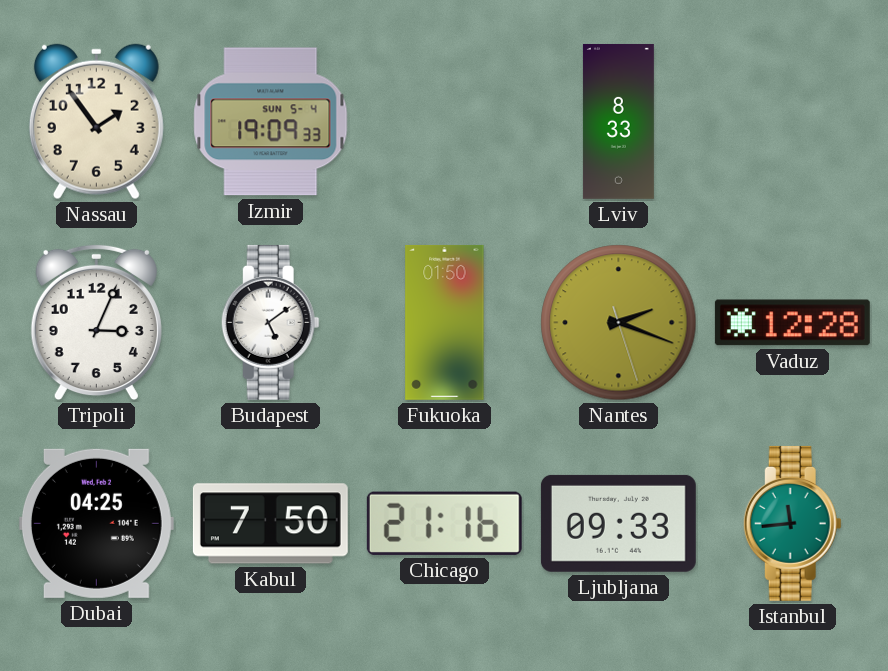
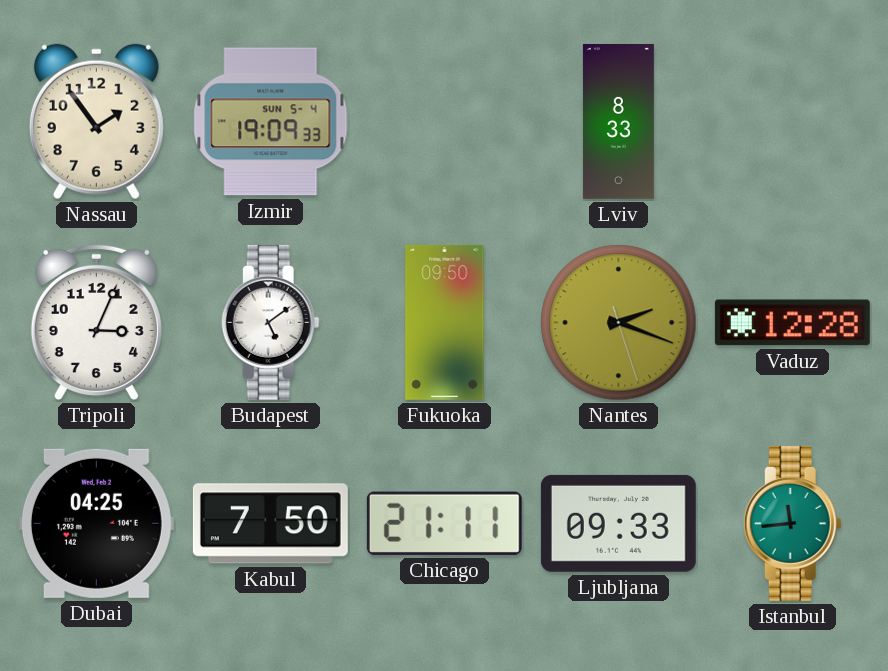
Fukuoka: 01:50 -> 09:50 (445, 322)
Chicago: 21:16 -> 21:11 (444, 523)
